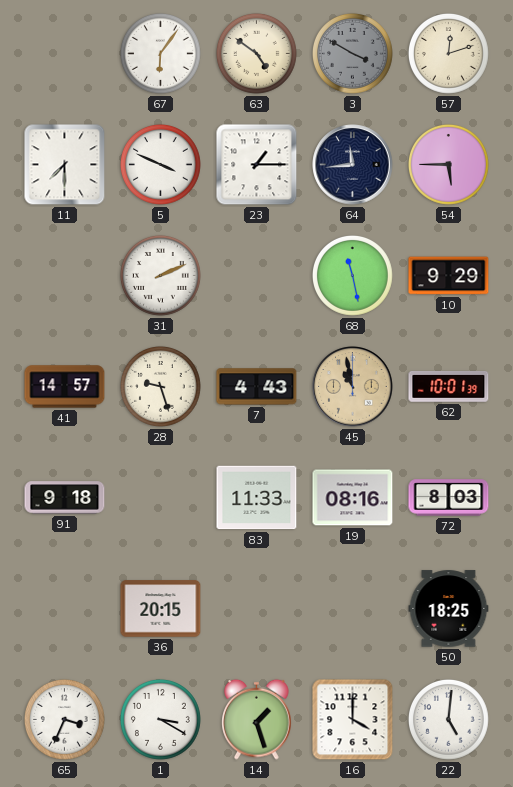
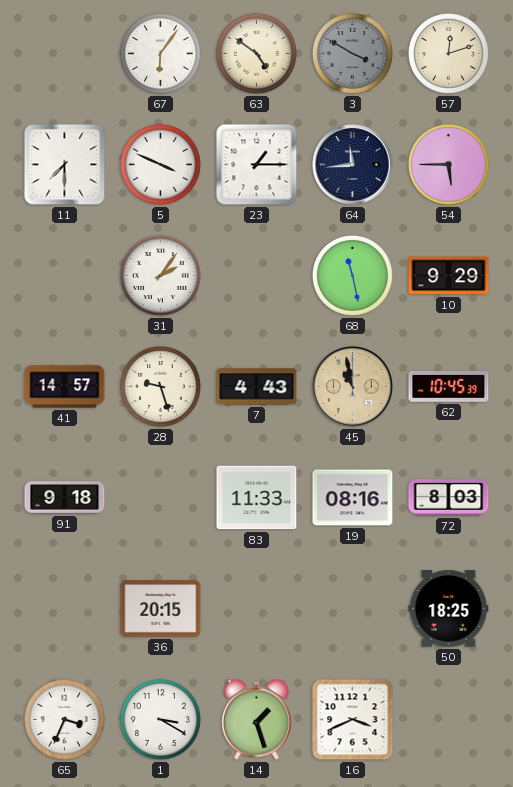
31: 2:11 -> 2:06 (161, 276)
62: 10:01 -> 10:45 (449, 387)
16: 4:00 -> 3:41 (353, 720)
22: 5:01 -> none (449, 720)
